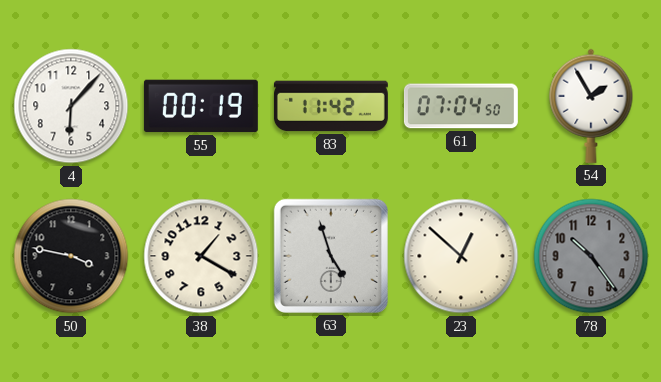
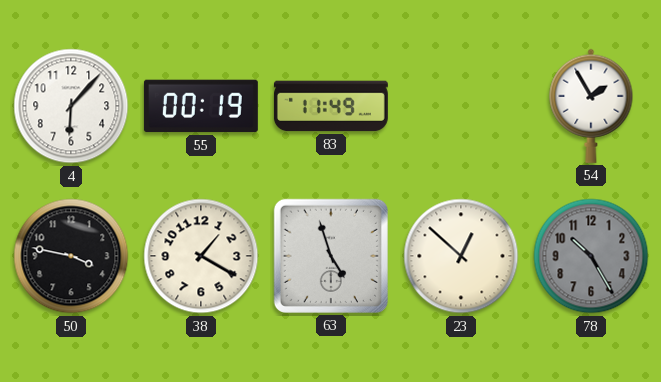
83: 11:42 -> 11:49 (331, 106)
61: 07:04 -> none (461, 106)
78: 10:24 -> 10:25 (591, 256)
